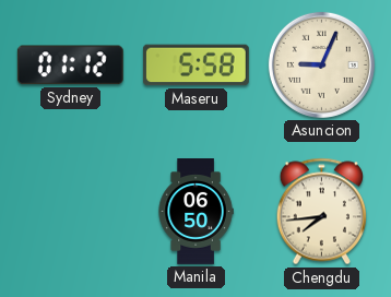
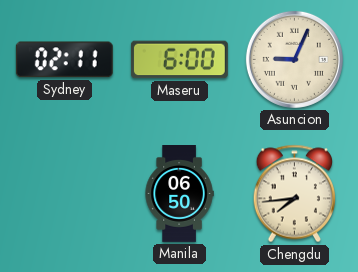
Sydney: 01:12 -> 02:11 (64, 60)
Maseru: 5:58 -> 6:00 (179, 60)
